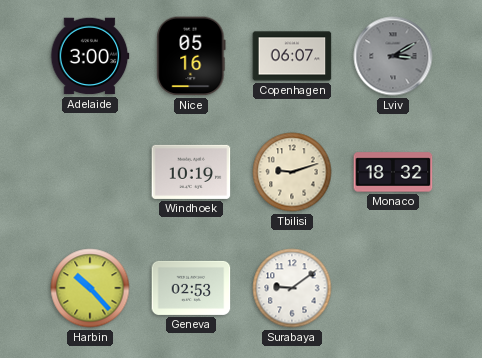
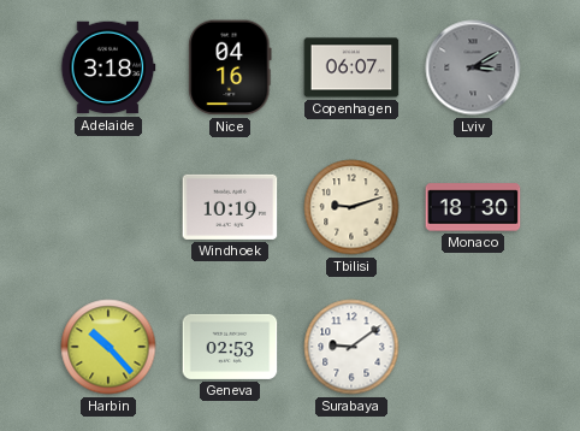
Adelaide: 3:00 -> 3:18 (108, 67)
Nice: 05:16 -> 04:16 (230, 67)
Monaco: 18:32 -> 18:30 (473, 207)
